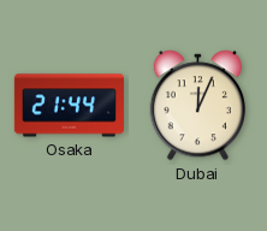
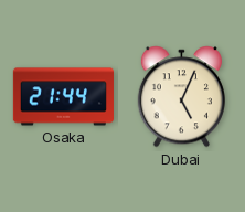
Dubai: 12:04 -> 5:04 (181, 97)
